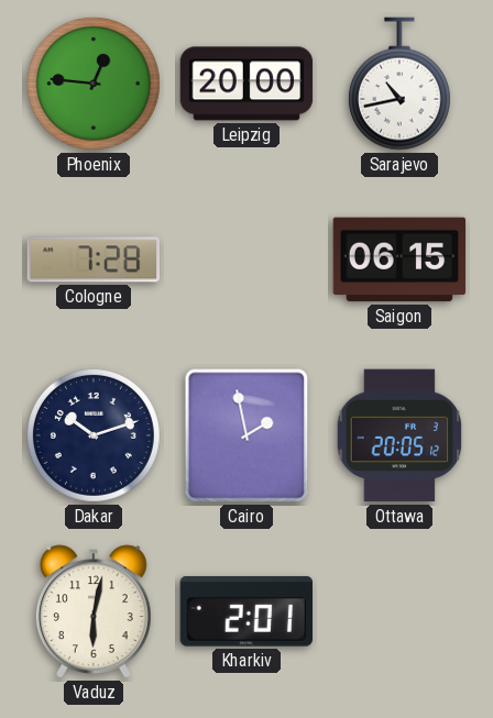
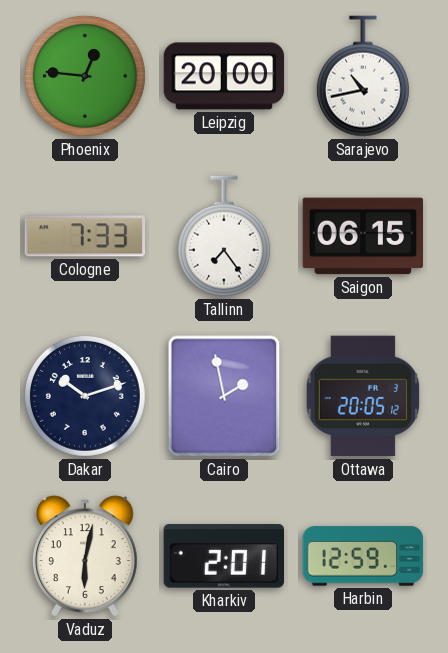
Cologne: 7:28 -> 7:33 (84, 236)
Tallinn: none -> 7:24 (224, 236)
Harbin: none -> 12:59 (363, 556)
